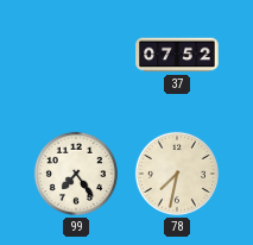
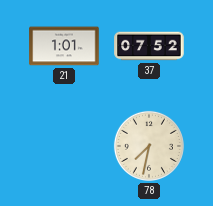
21: none -> 1:01 (64, 46)
99: 7:24 -> none (76, 174)
